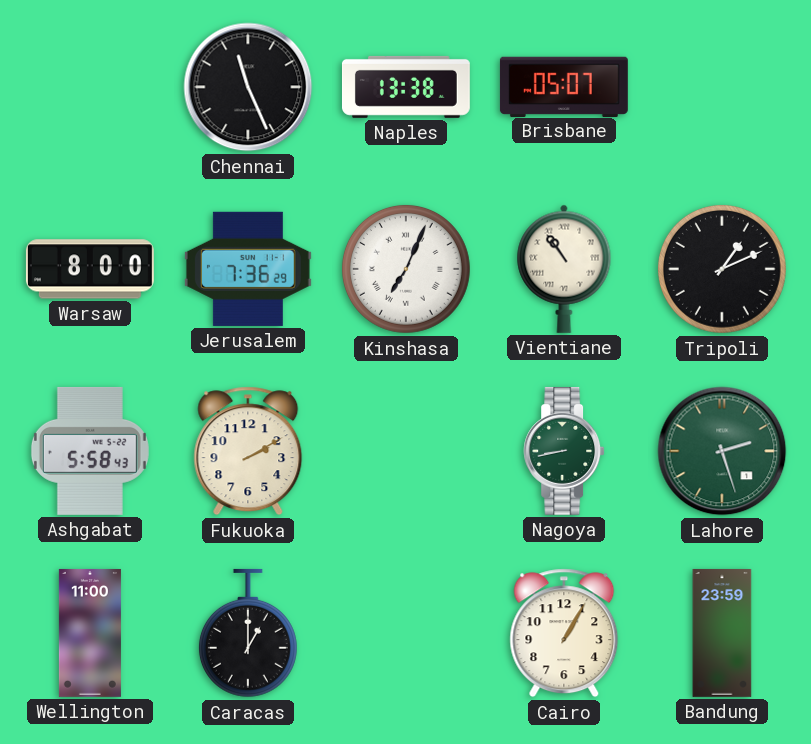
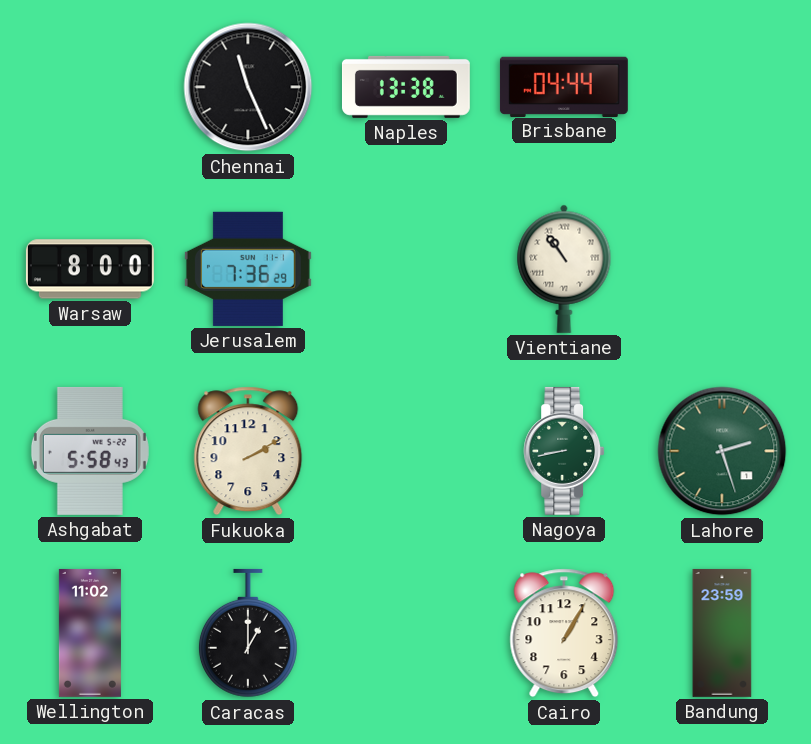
Brisbane: 05:07 -> 04:44 (564, 86)
Kinshasa: 7:04 -> none (406, 269)
Tripoli: 1:11 -> none (722, 269)
Wellington: 11:00 -> 11:02 (90, 633)
